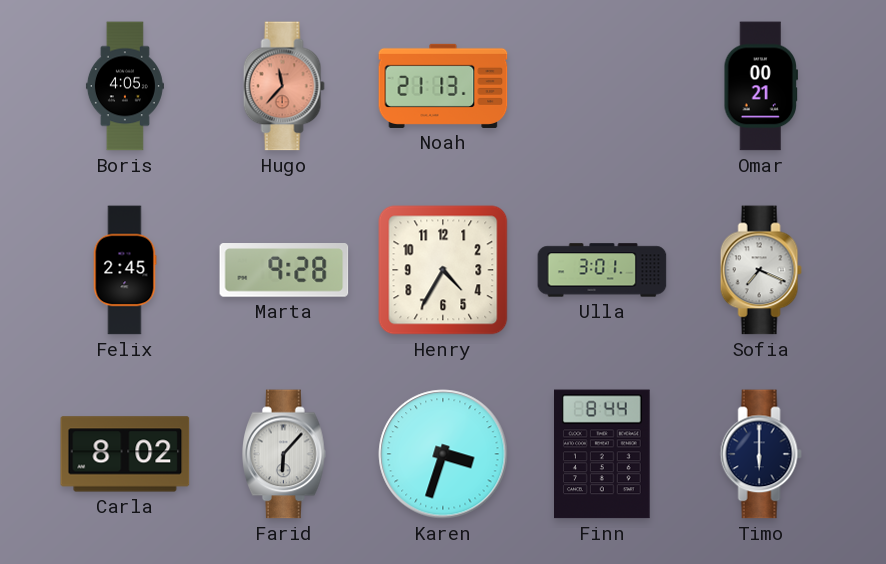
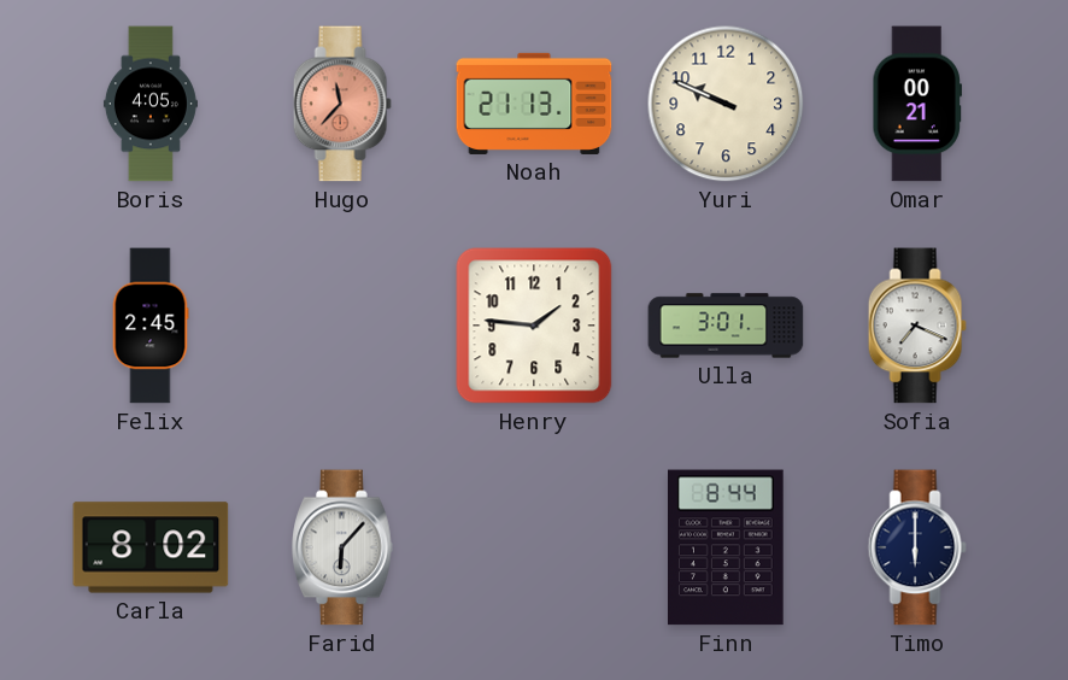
Yuri: none -> 9:49 (726, 104)
Marta: 9:28 -> none (284, 271)
Henry: 4:35 -> 1:46 (534, 326)
Karen: 3:33 -> none (443, 454)
